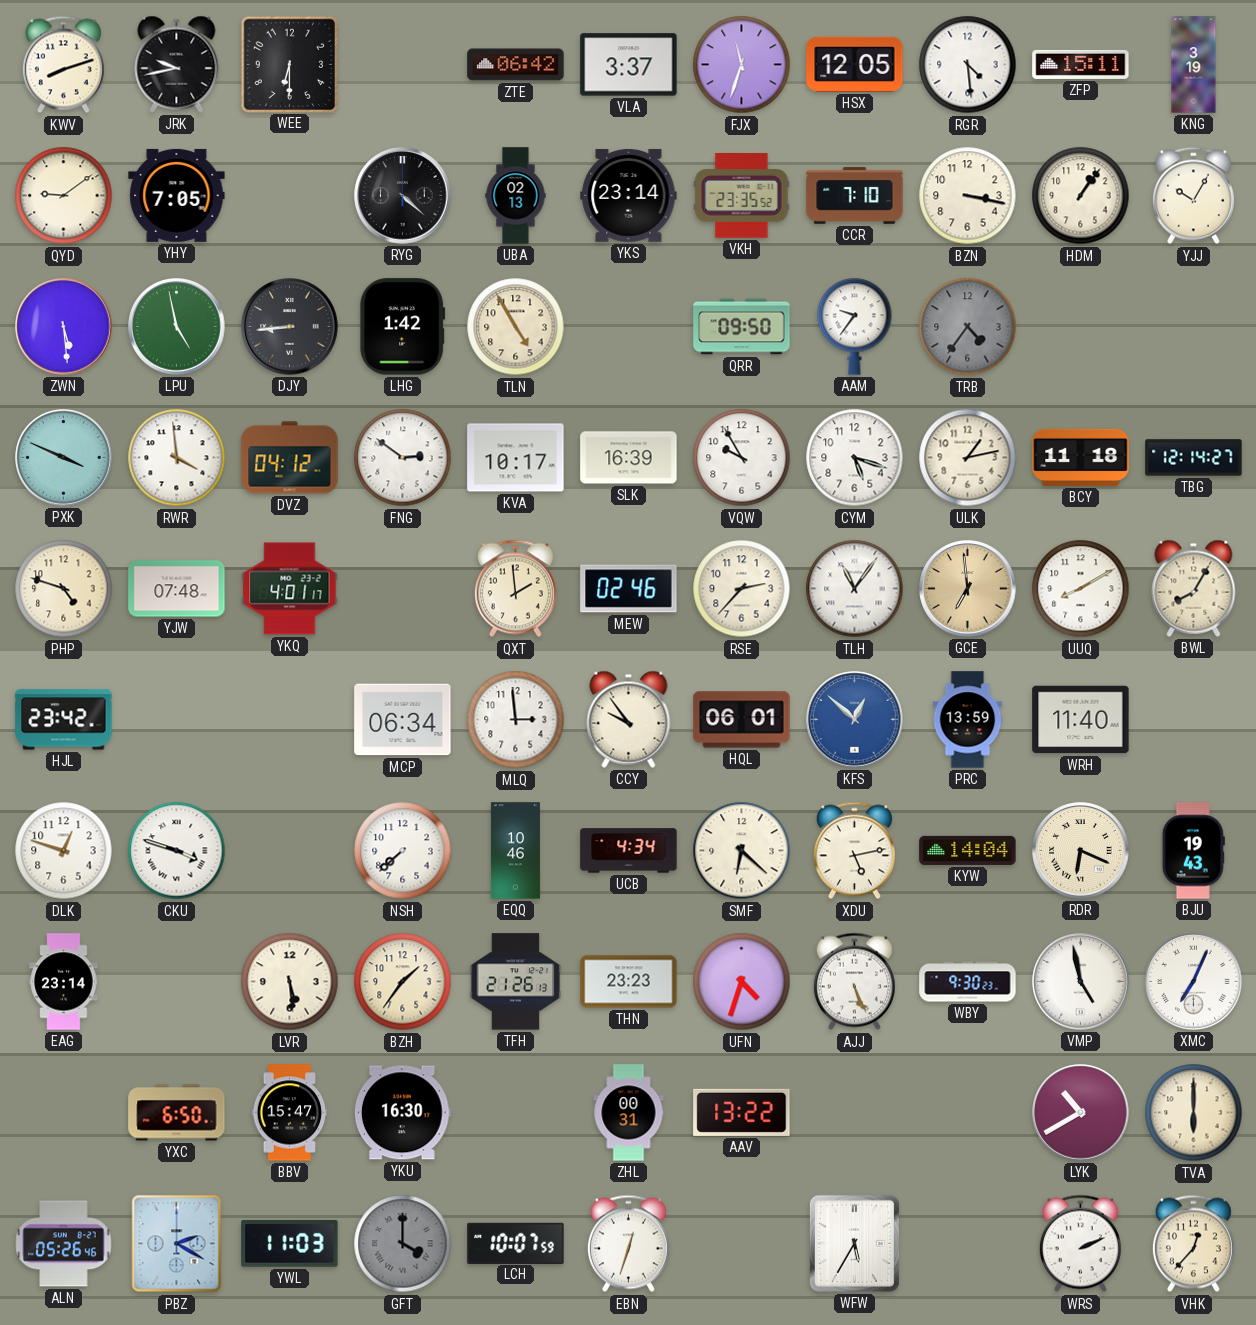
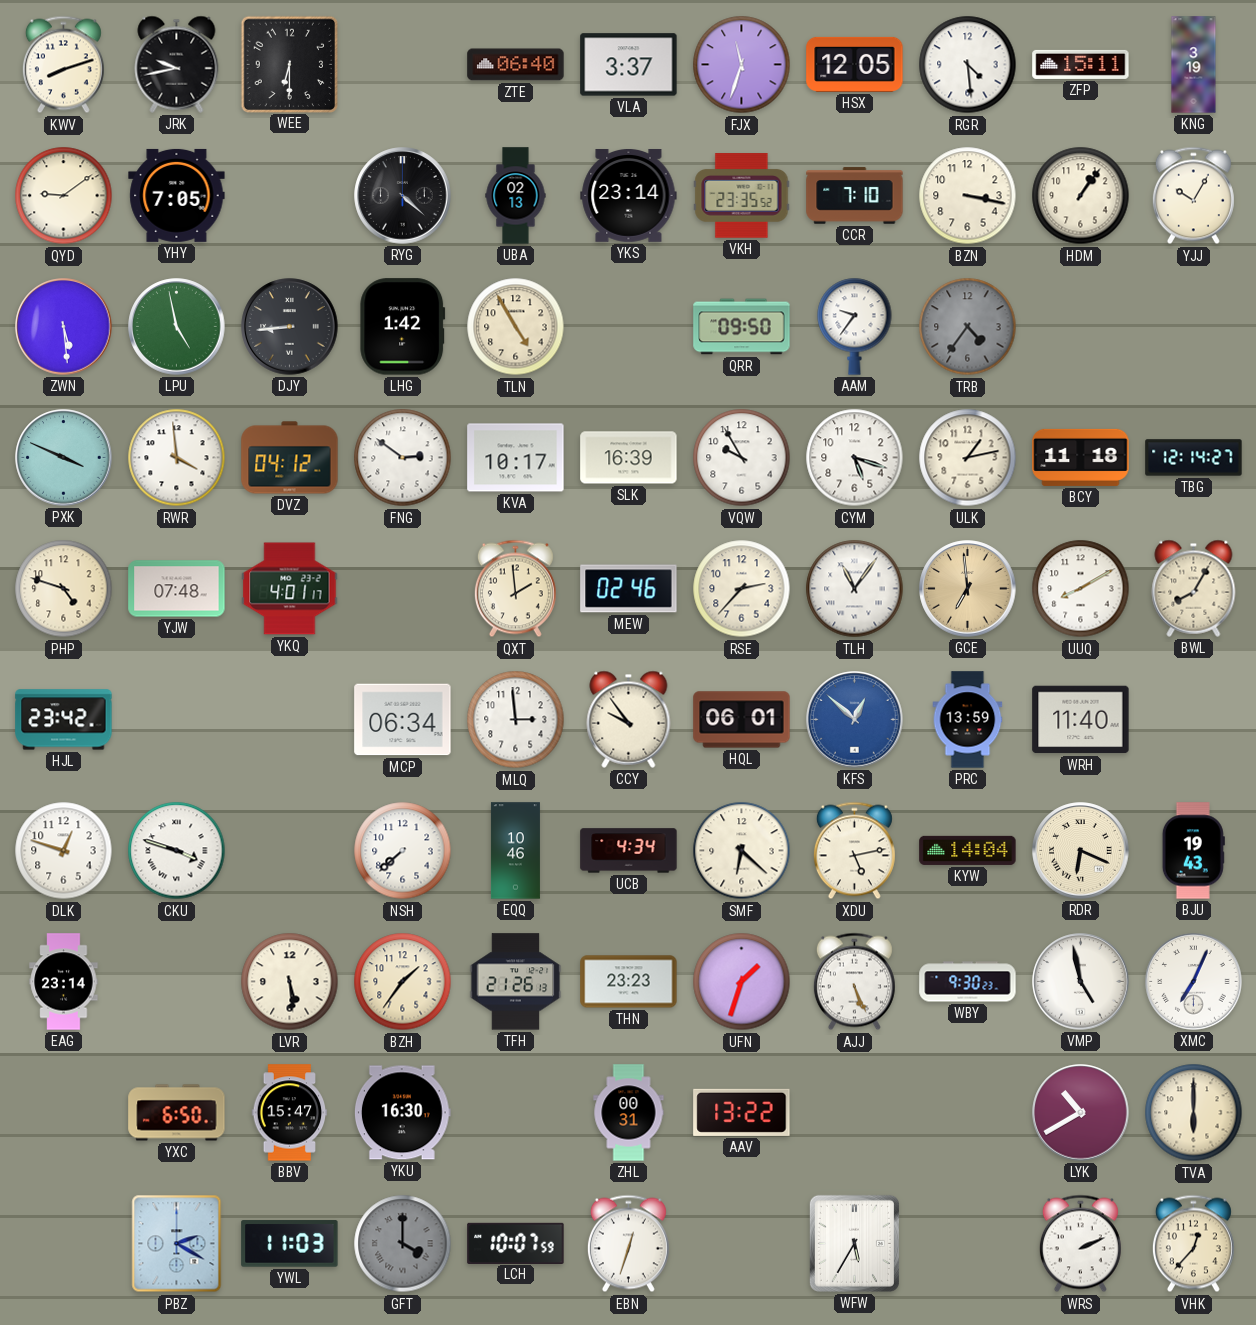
ZTE: 06:42 -> 06:40 (516, 65)
UFN: 4:33 -> 1:33 (742, 982)
ALN: 05:26 -> none (64, 1244)
